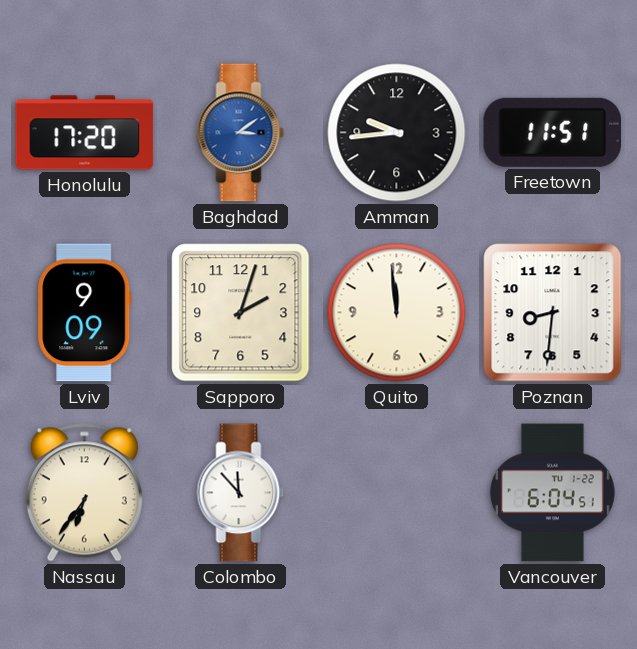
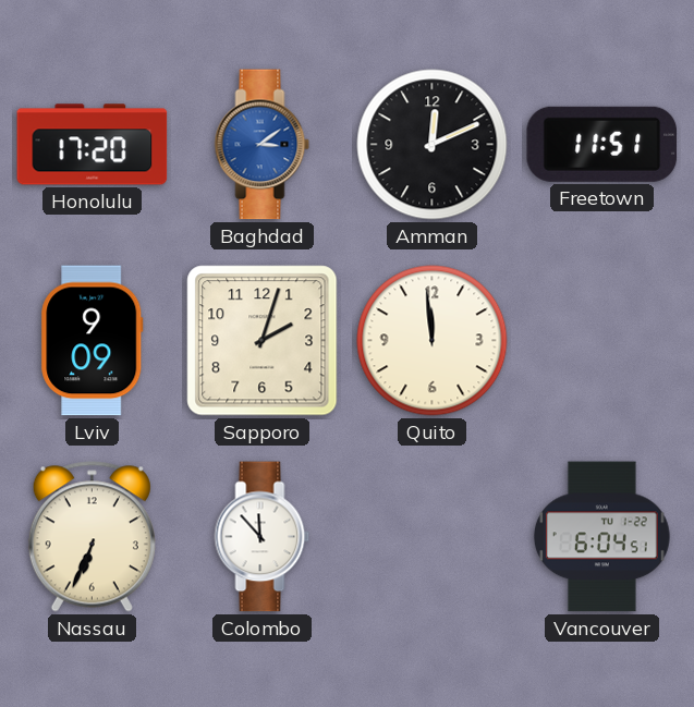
Amman: 9:44 -> 12:11 (433, 145)
Poznan: 8:31 -> none (553, 313)
Nassau: 6:36 -> 6:34 (92, 537)
